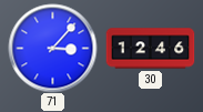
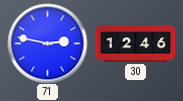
71: 3:07 -> 2:47 (47, 43)
